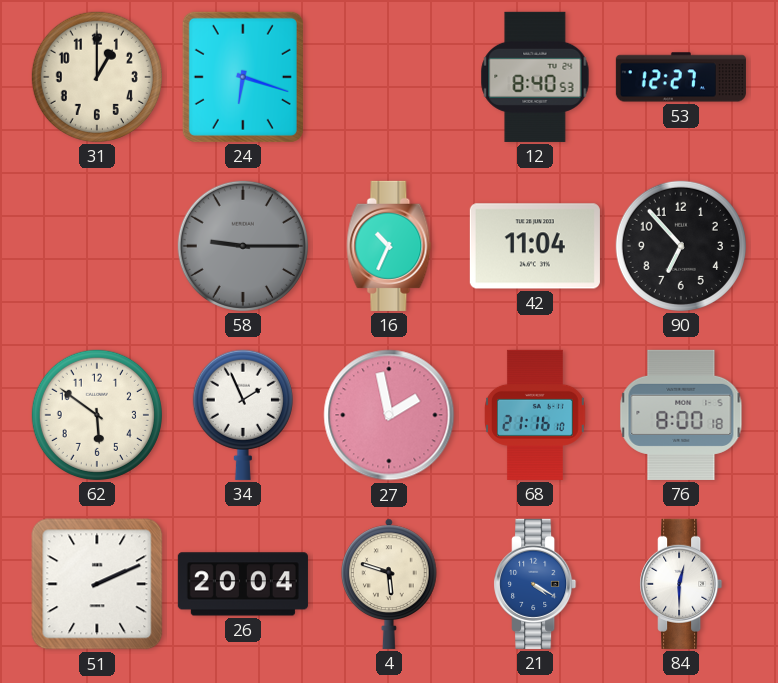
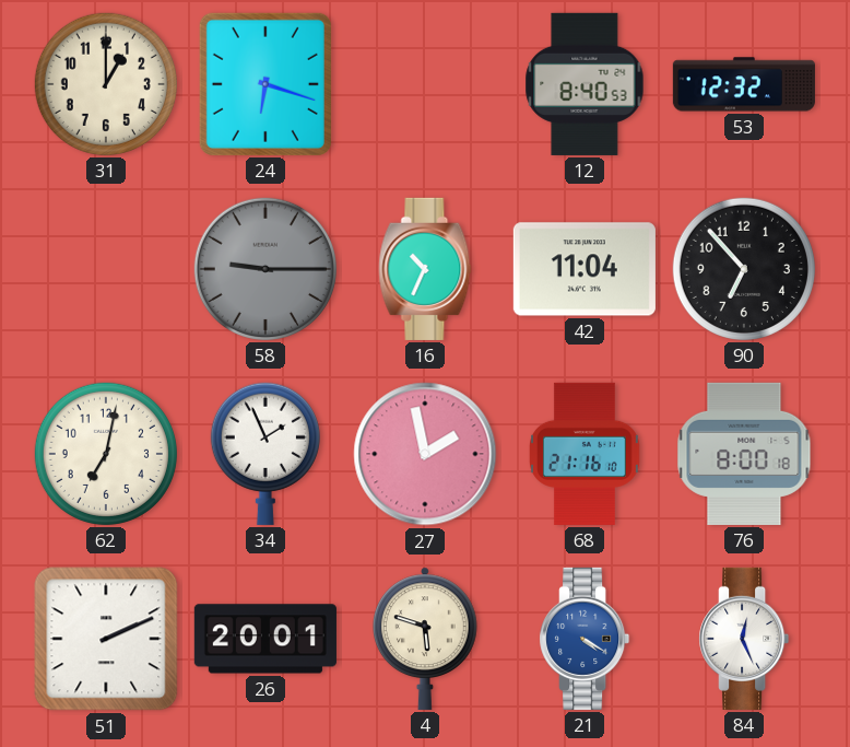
53: 12:27 -> 12:32 (744, 84)
62: 5:51 -> 7:02 (106, 454)
26: 20:04 -> 20:01 (265, 639)
84: 12:30 -> 12:26 (744, 639)
